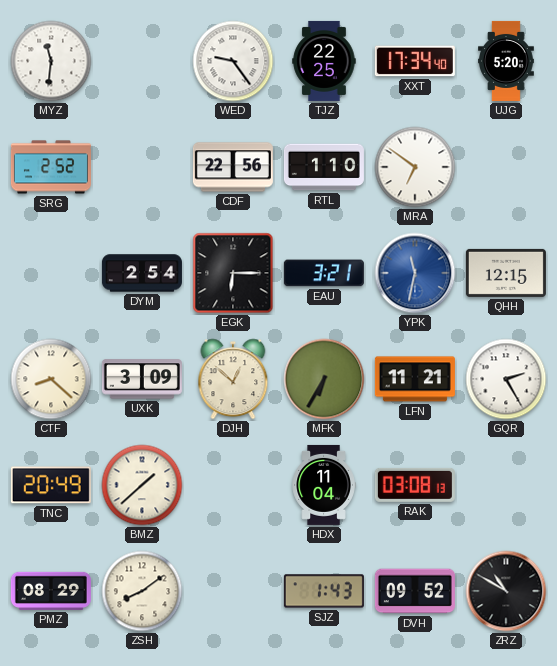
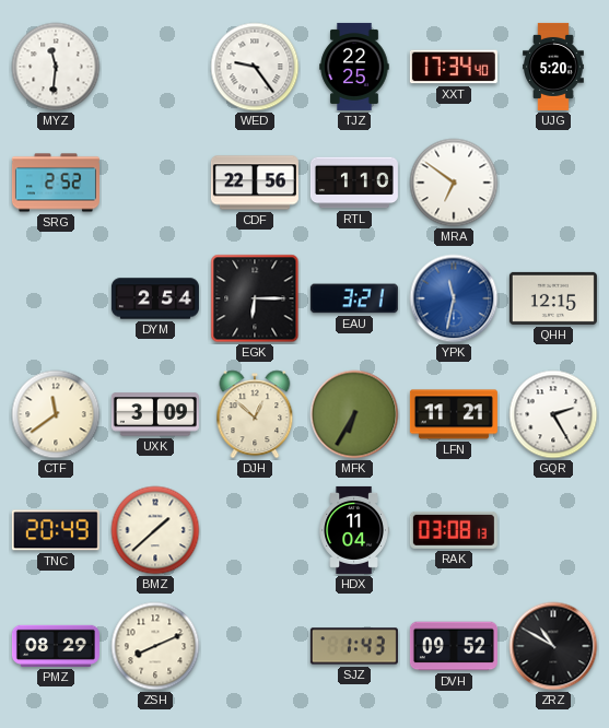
CTF: 8:22 -> 11:39 (56, 414)
ZSH: 8:09 -> 8:11 (155, 646)
